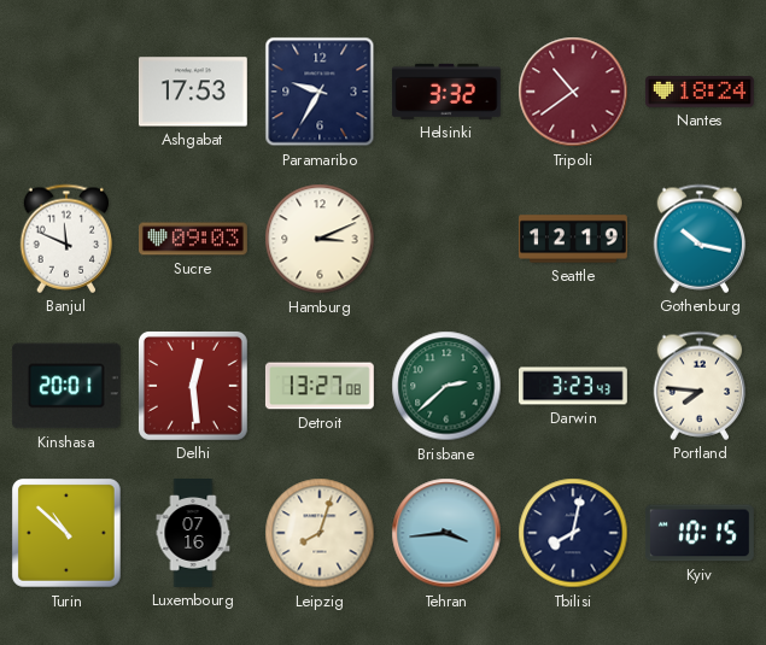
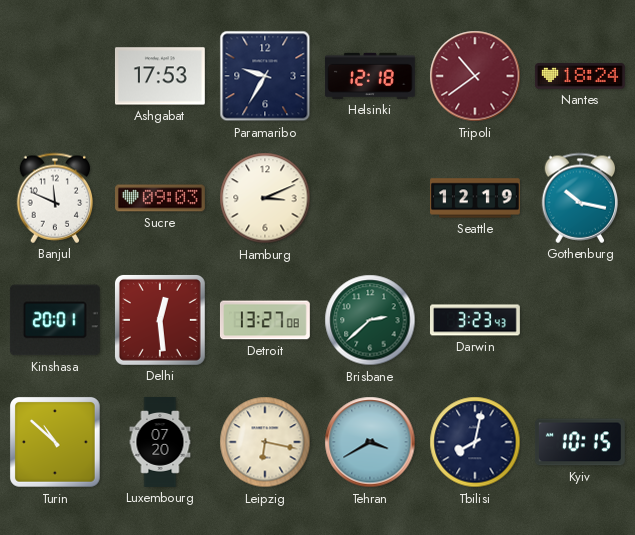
Helsinki: 3:32 -> 12:18 (370, 76)
Portland: 7:46 -> none (700, 386)
Luxembourg: 07:16 -> 07:20 (160, 443)
Leipzig: 8:03 -> 6:17 (265, 442)
Tehran: 3:44 -> 3:40 (370, 442)
